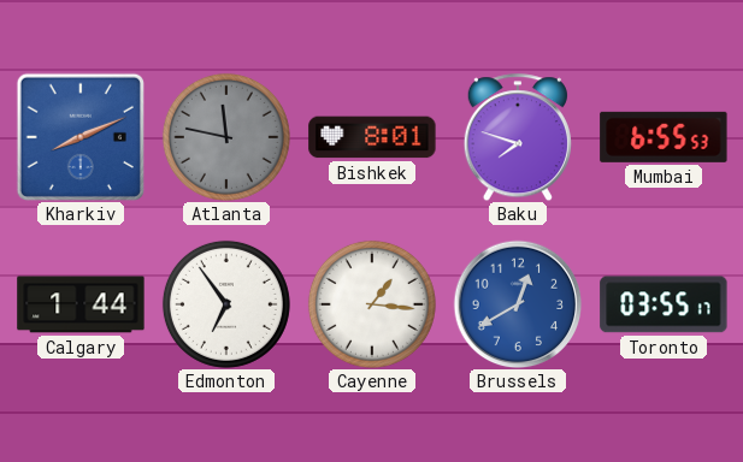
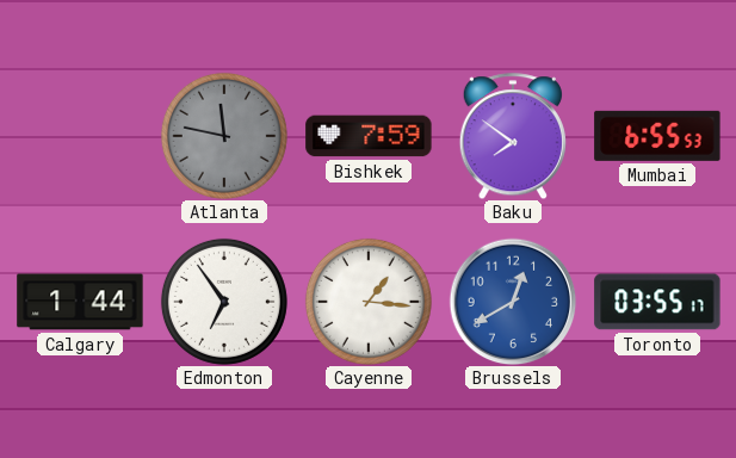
Kharkiv: 8:11 -> none (81, 137)
Bishkek: 8:01 -> 7:59 (369, 136)
Baku: 7:48 -> 7:51 (513, 136)
